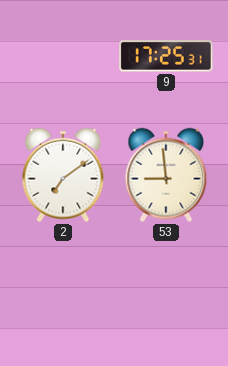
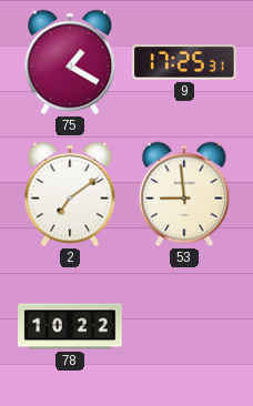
75: none -> 1:20 (70, 62)
78: none -> 10:22 (70, 326)
